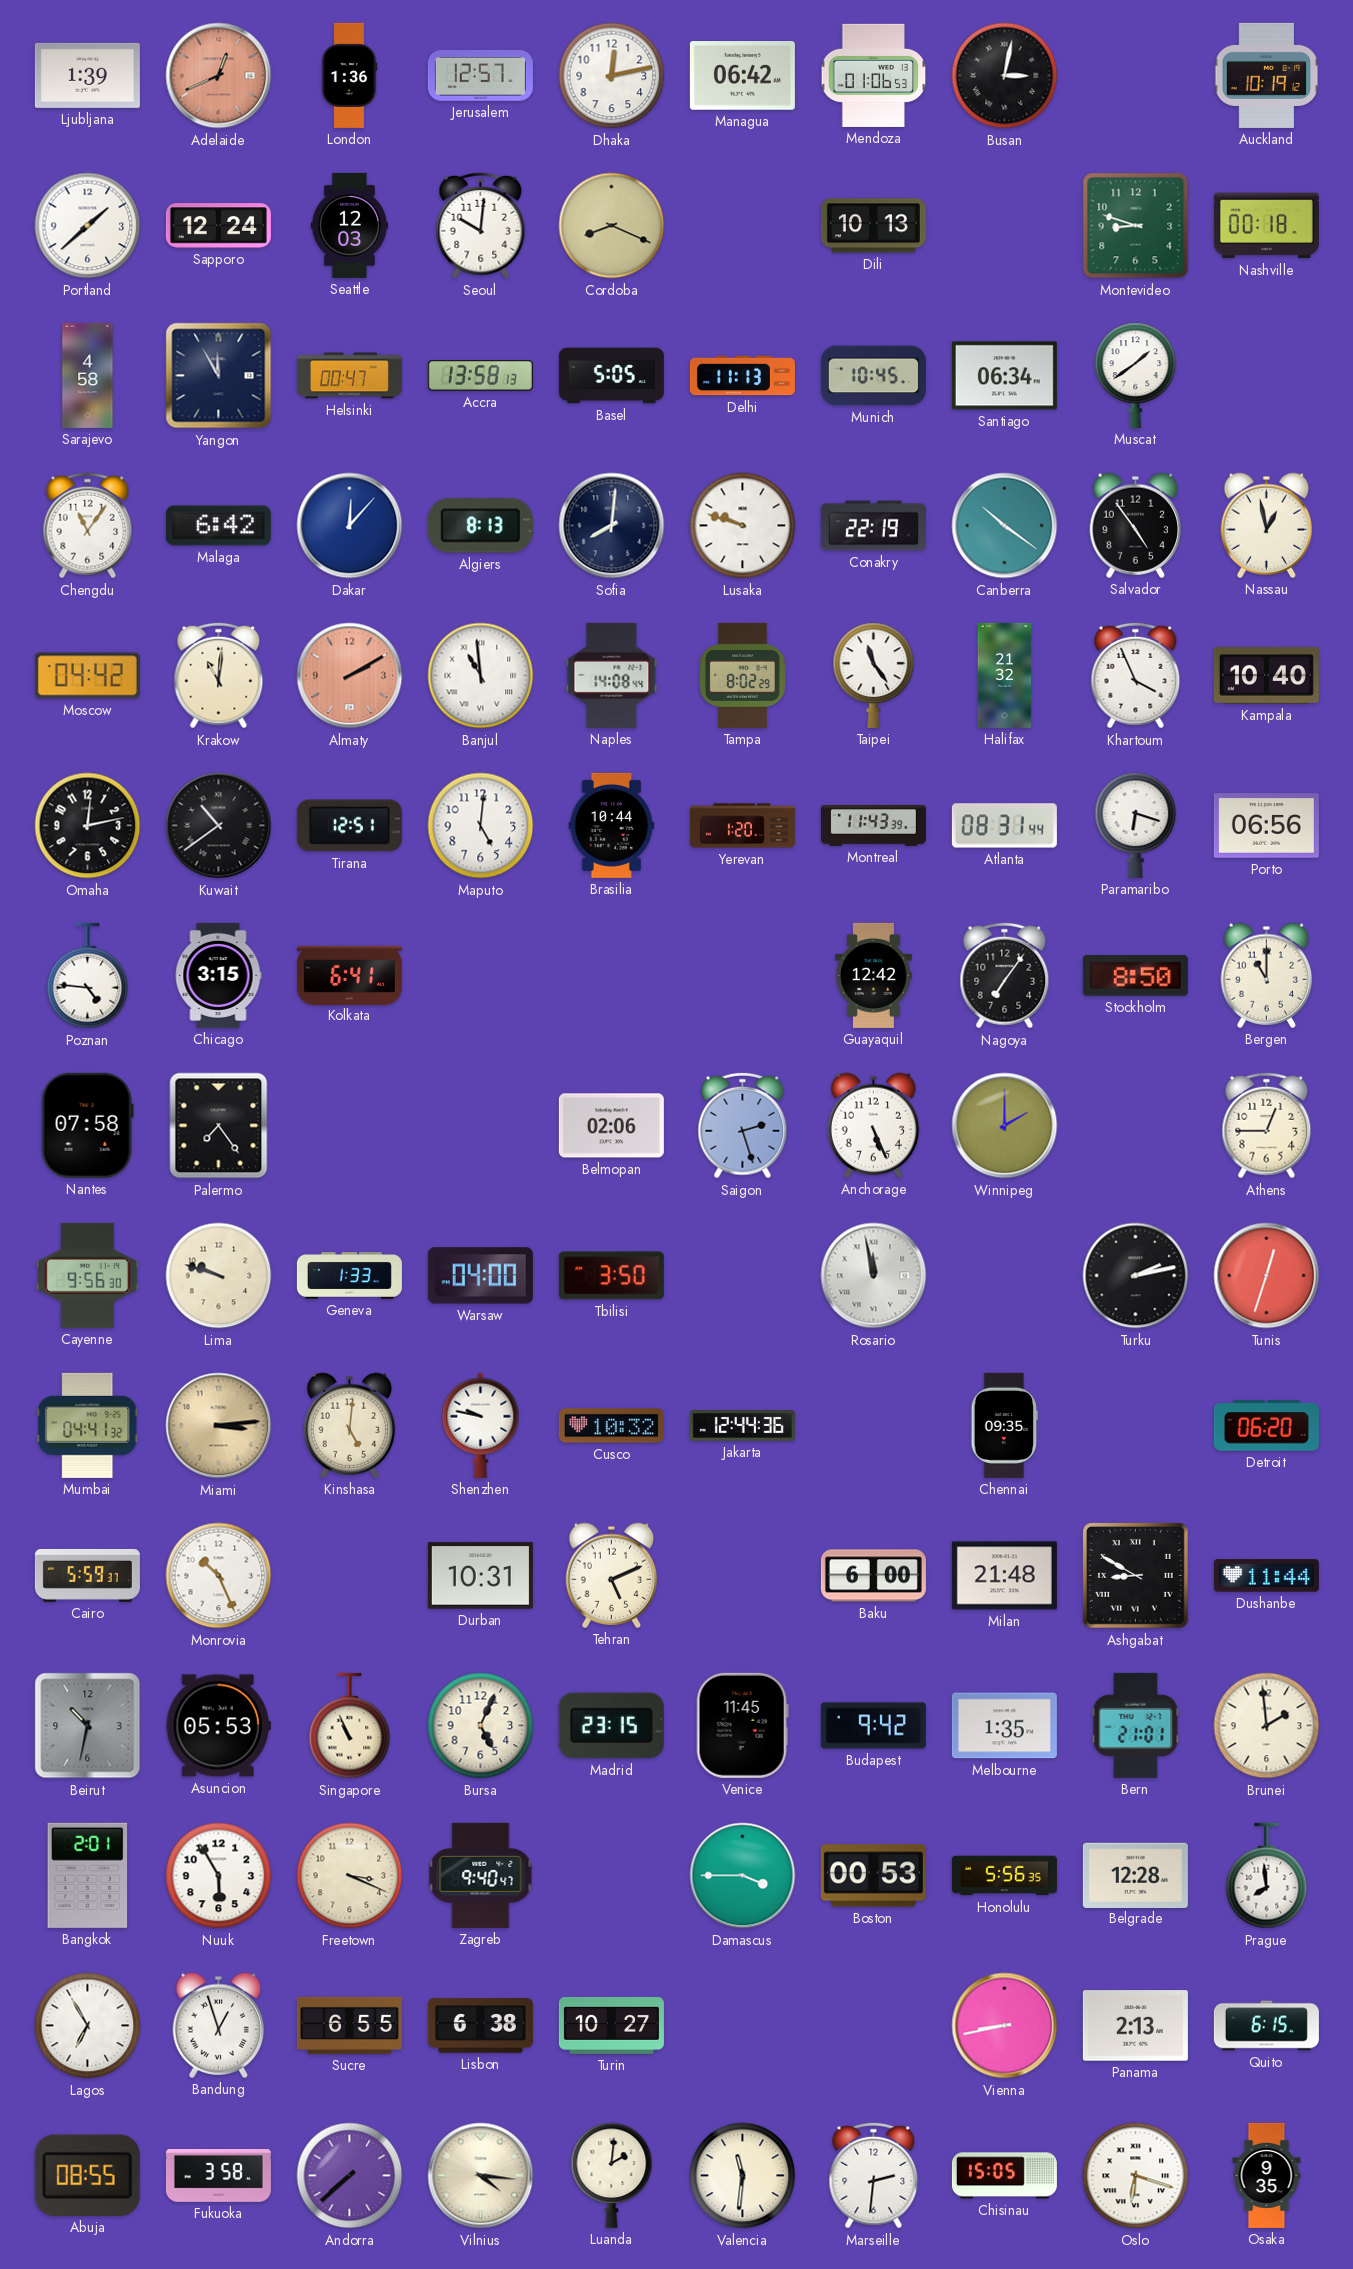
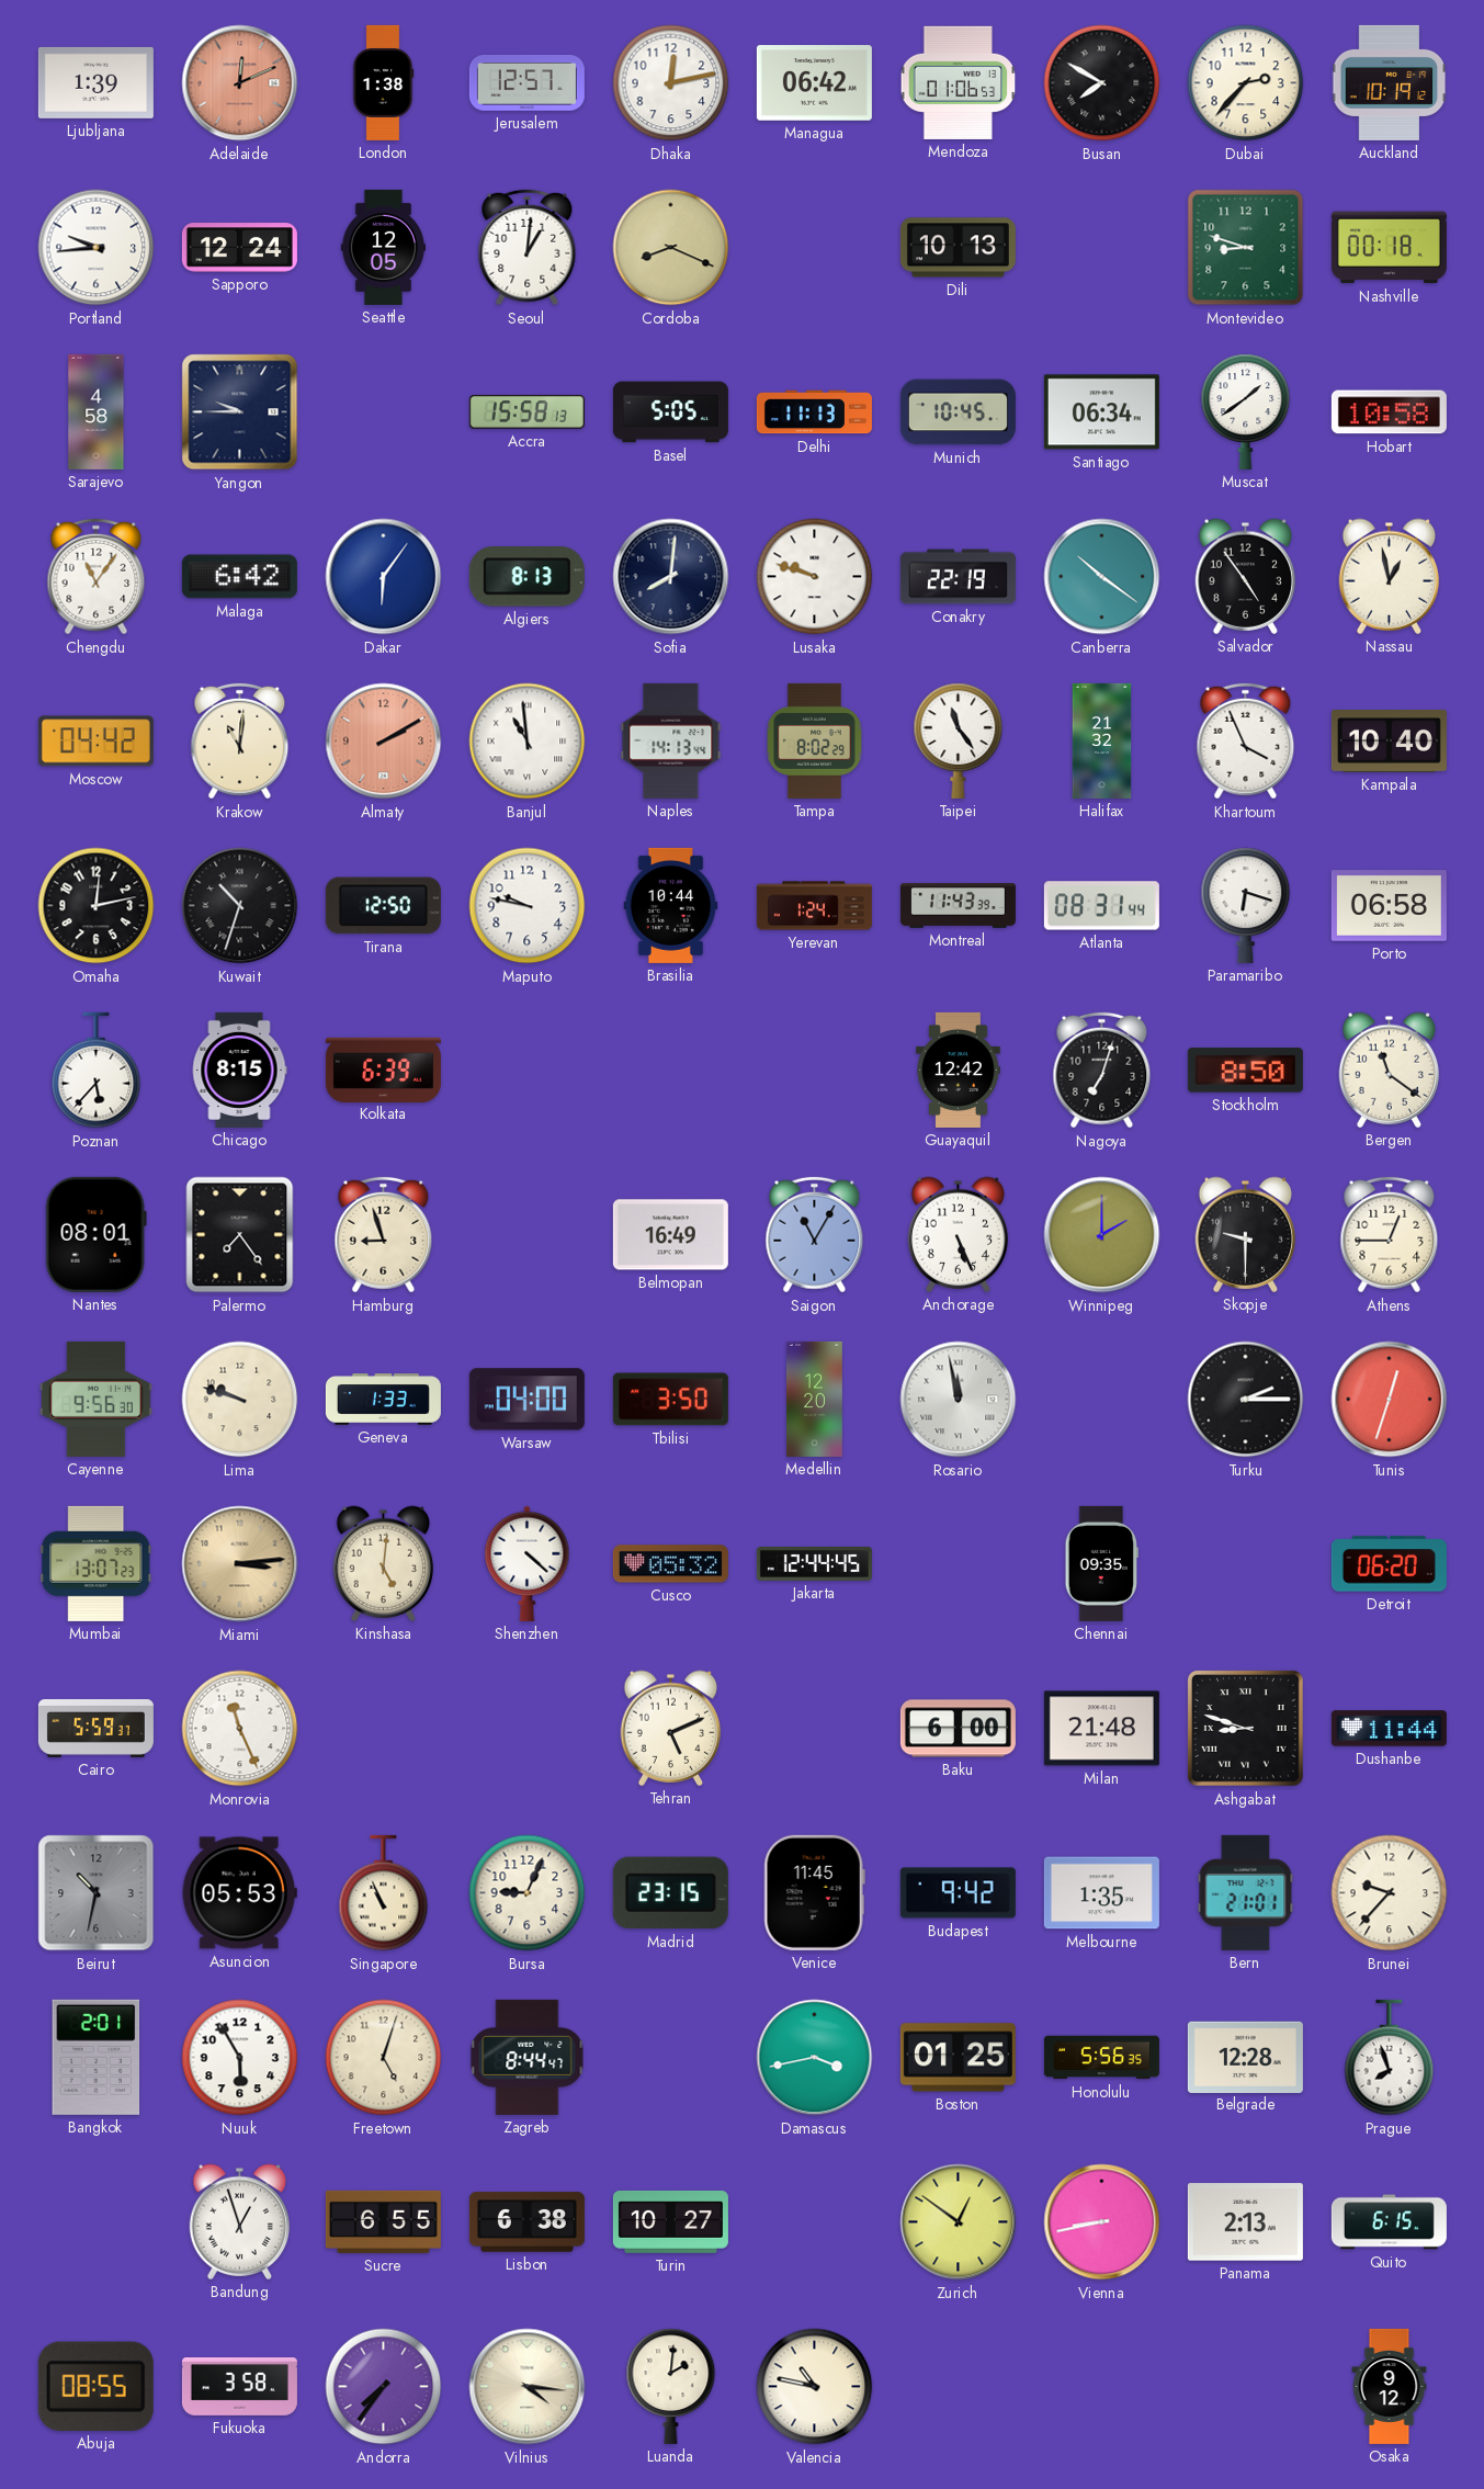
Adelaide: 12:41 -> 12:11 (240, 83)
London: 1:36 -> 1:38 (383, 82)
Busan: 3:02 -> 7:50 (1102, 83)
Dubai: none -> 2:37 (1246, 83)
Portland: 1:38 -> 9:44 (97, 248)
Seattle: 12:03 -> 12:05 (383, 247)
Seoul: 10:01 -> 1:01 (528, 248)
Yangon: 11:55 -> 9:45 (240, 412)
Helsinki: 00:47 -> none (349, 376)
Accra: 13:58 -> 15:58 (526, 412)
Hobart: none -> 10:58 (1389, 412)
Dakar: 12:07 -> 6:06 (384, 577)
Naples: 14:08 -> 14:13 (671, 740)
Kuwait: 10:39 -> 10:33 (240, 906)
Tirana: 12:51 -> 12:50 (383, 906)
Maputo: 5:01 -> 9:47 (528, 906)
Yerevan: 1:20 -> 1:24 (814, 906)
Porto: 06:56 -> 06:58 (1389, 906)
Poznan: 4:46 -> 5:37 (97, 1071)
Chicago: 3:15 -> 8:15 (239, 1070)
Kolkata: 6:41 -> 6:39 (383, 1070)
Nagoya: 7:06 -> 7:03 (1102, 1071)
Bergen: 11:00 -> 11:21 (1390, 1070)
Nantes: 07:58 -> 08:01 (95, 1234)
Hamburg: none -> 8:57 (384, 1235)
Belmopan: 02:06 -> 16:49 (670, 1235)
Saigon: 2:27 -> 11:05 (815, 1235)
Skopje: none -> 9:30 (1246, 1234)
Medellin: none -> 12:20 (814, 1399)
Turku: 2:13 -> 2:15 (1246, 1400)
Mumbai: 04:41 -> 13:07 (95, 1563)
Shenzhen: 9:47 -> 4:22 (528, 1563)
Cusco: 10:32 -> 05:32 (670, 1564)
Jakarta: 12:44:36 -> 12:44:45 (814, 1564)
Monrovia: 10:26 -> 11:26 (240, 1729)
Durban: 10:31 -> none (480, 1576)
Ashgabat: 8:50 -> 8:48 (1245, 1728)
Bursa: 5:04 -> 9:04 (528, 1893)
Brunei: 1:59 -> 9:37 (1390, 1893)
Freetown: 3:19 -> 5:03 (384, 2058)
Zagreb: 9:40 -> 8:44 (528, 2057)
Damascus: 3:45 -> 3:43 (815, 2058)
Boston: 00:53 -> 01:25 (958, 2058)
Prague: 7:59 -> 7:57 (1390, 2058)
Lagos: 6:55 -> none (88, 2026)
Zurich: none -> 12:51 (959, 2222)
Andorra: 7:38 -> 7:36 (384, 2387)
Valencia: 11:31 -> 10:47 (815, 2387)
Marseille: 2:31 -> none (874, 2176)
Chisinau: 15:05 -> none (1004, 2176)
Oslo: 6:18 -> none (1136, 2176)
Osaka: 9:35 -> 9:12 (1390, 2386)
